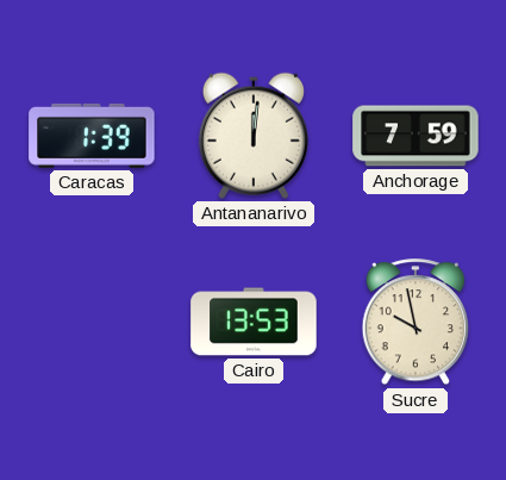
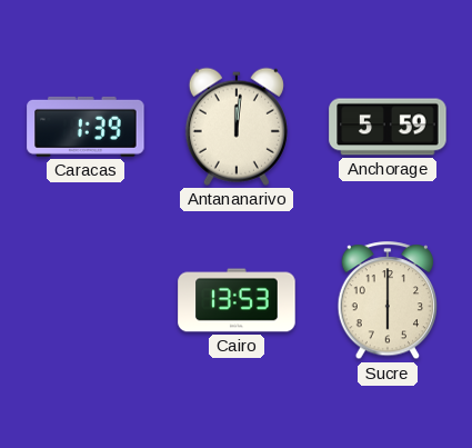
Anchorage: 7:59 -> 5:59 (388, 127)
Sucre: 9:58 -> 6:00 (386, 301)
